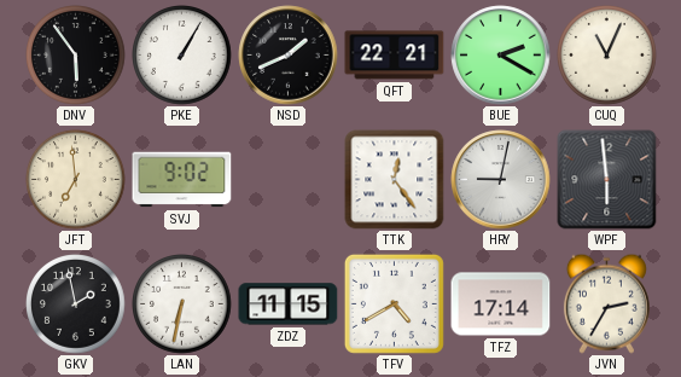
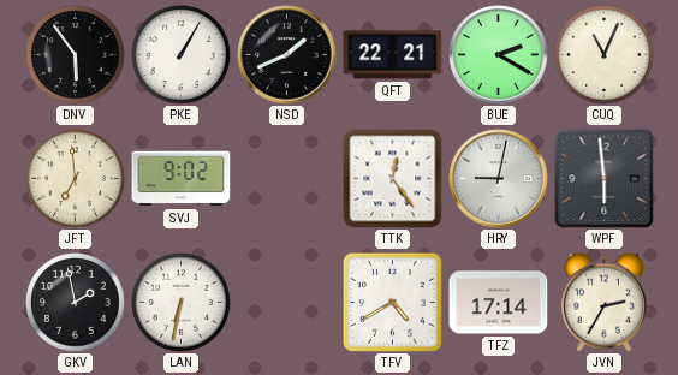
ZDZ: 11:15 -> none (289, 304)
